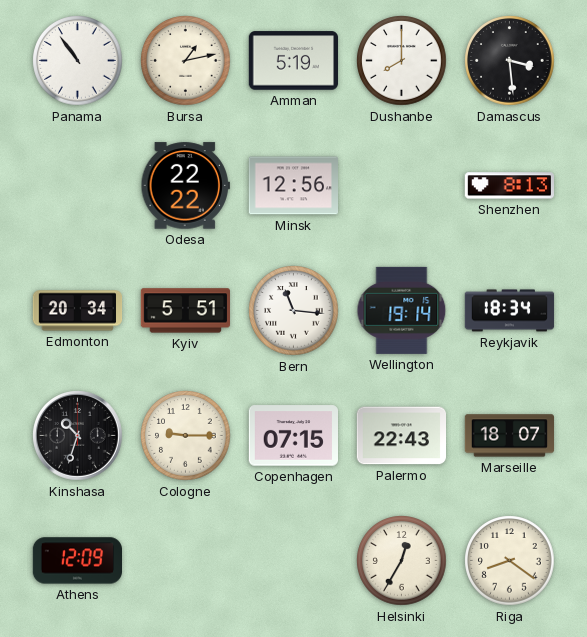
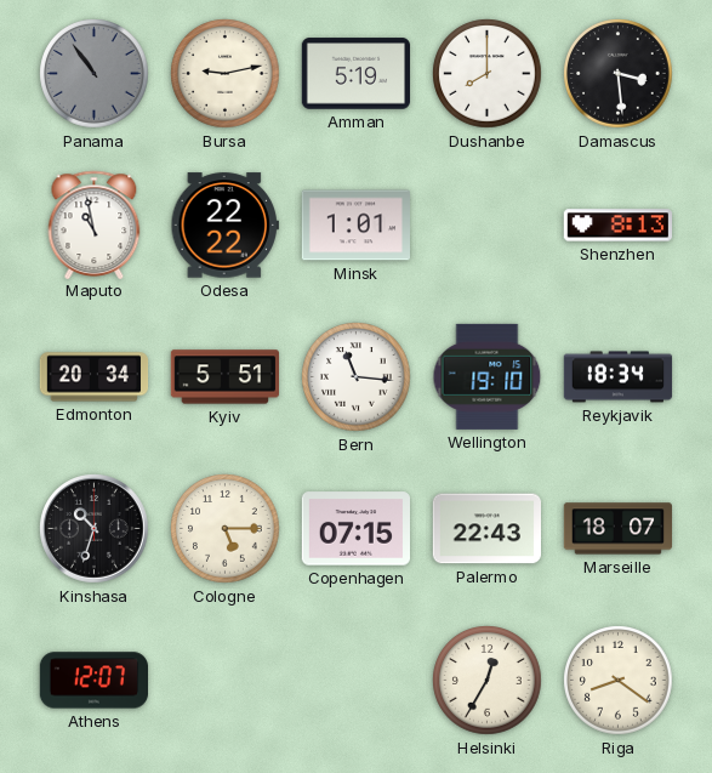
Panama dial: white -> grey (95, 74)
Bursa: 1:13 -> 9:13 (226, 74)
Maputo: none -> 10:58 (95, 224)
Minsk: 12:56 -> 1:01 (355, 226)
Wellington: 19:14 -> 19:10 (488, 376)
Cologne: 9:15 -> 5:15 (226, 529)
Athens: 12:09 -> 12:07 (93, 681)
